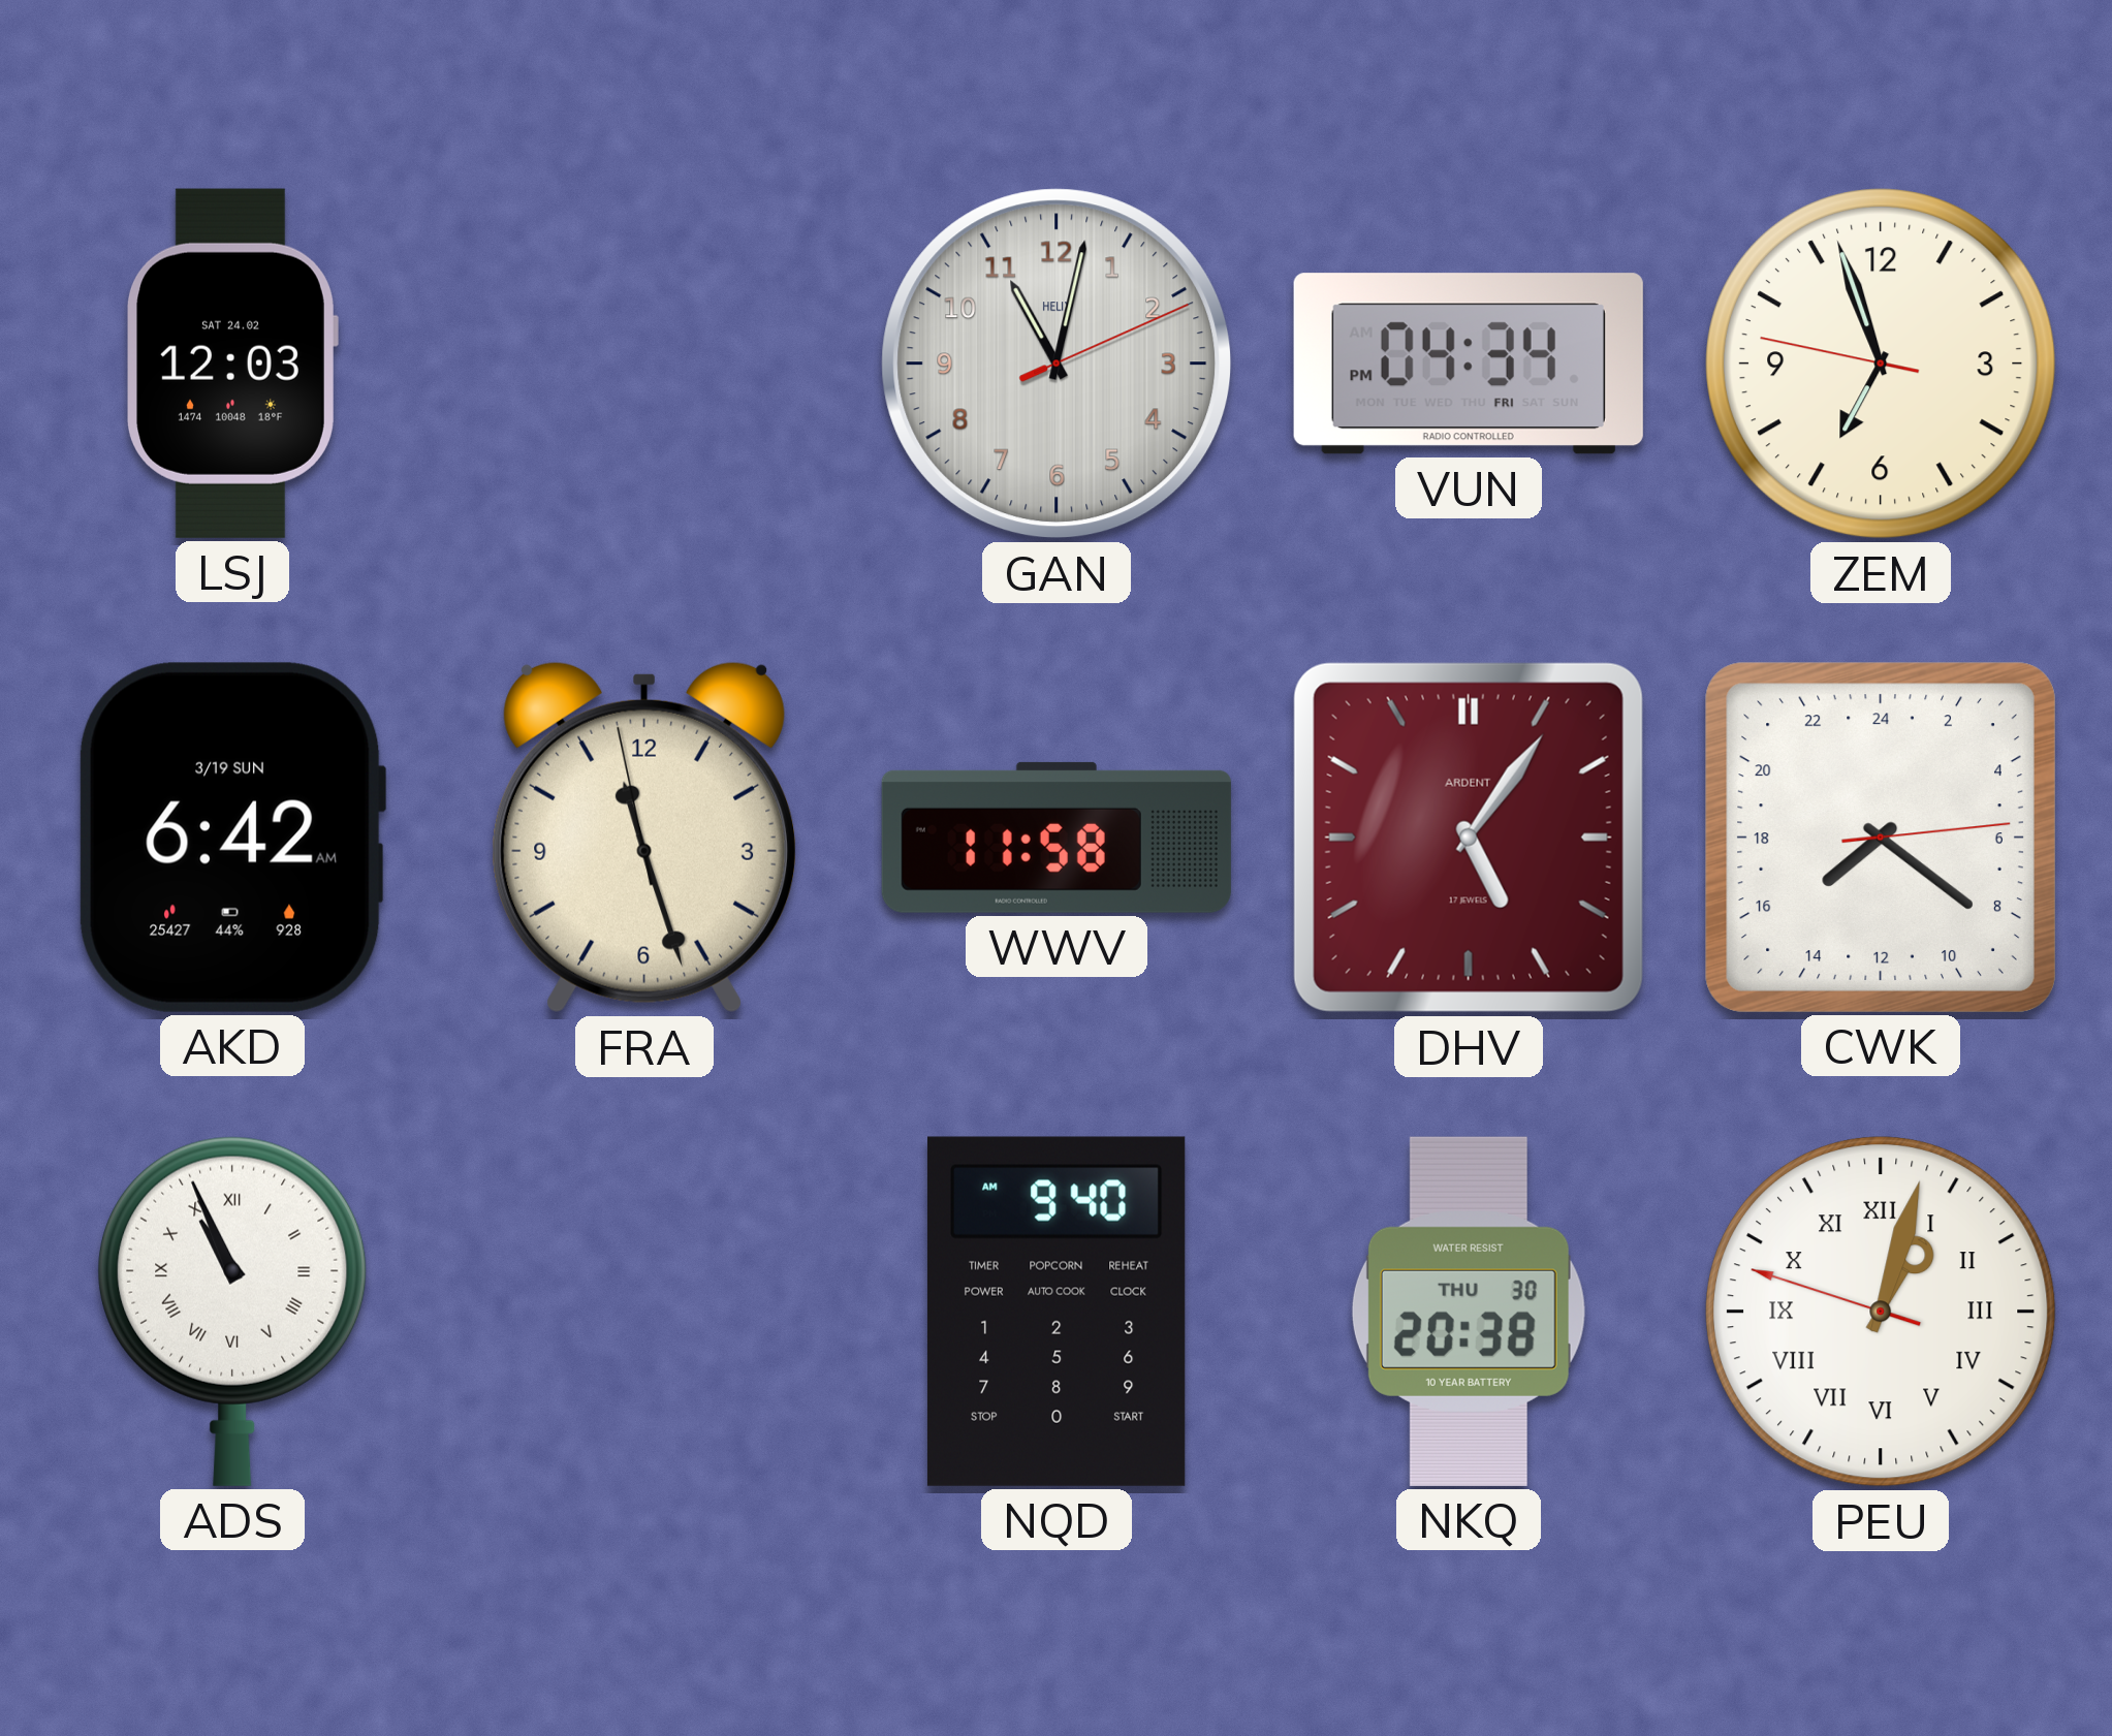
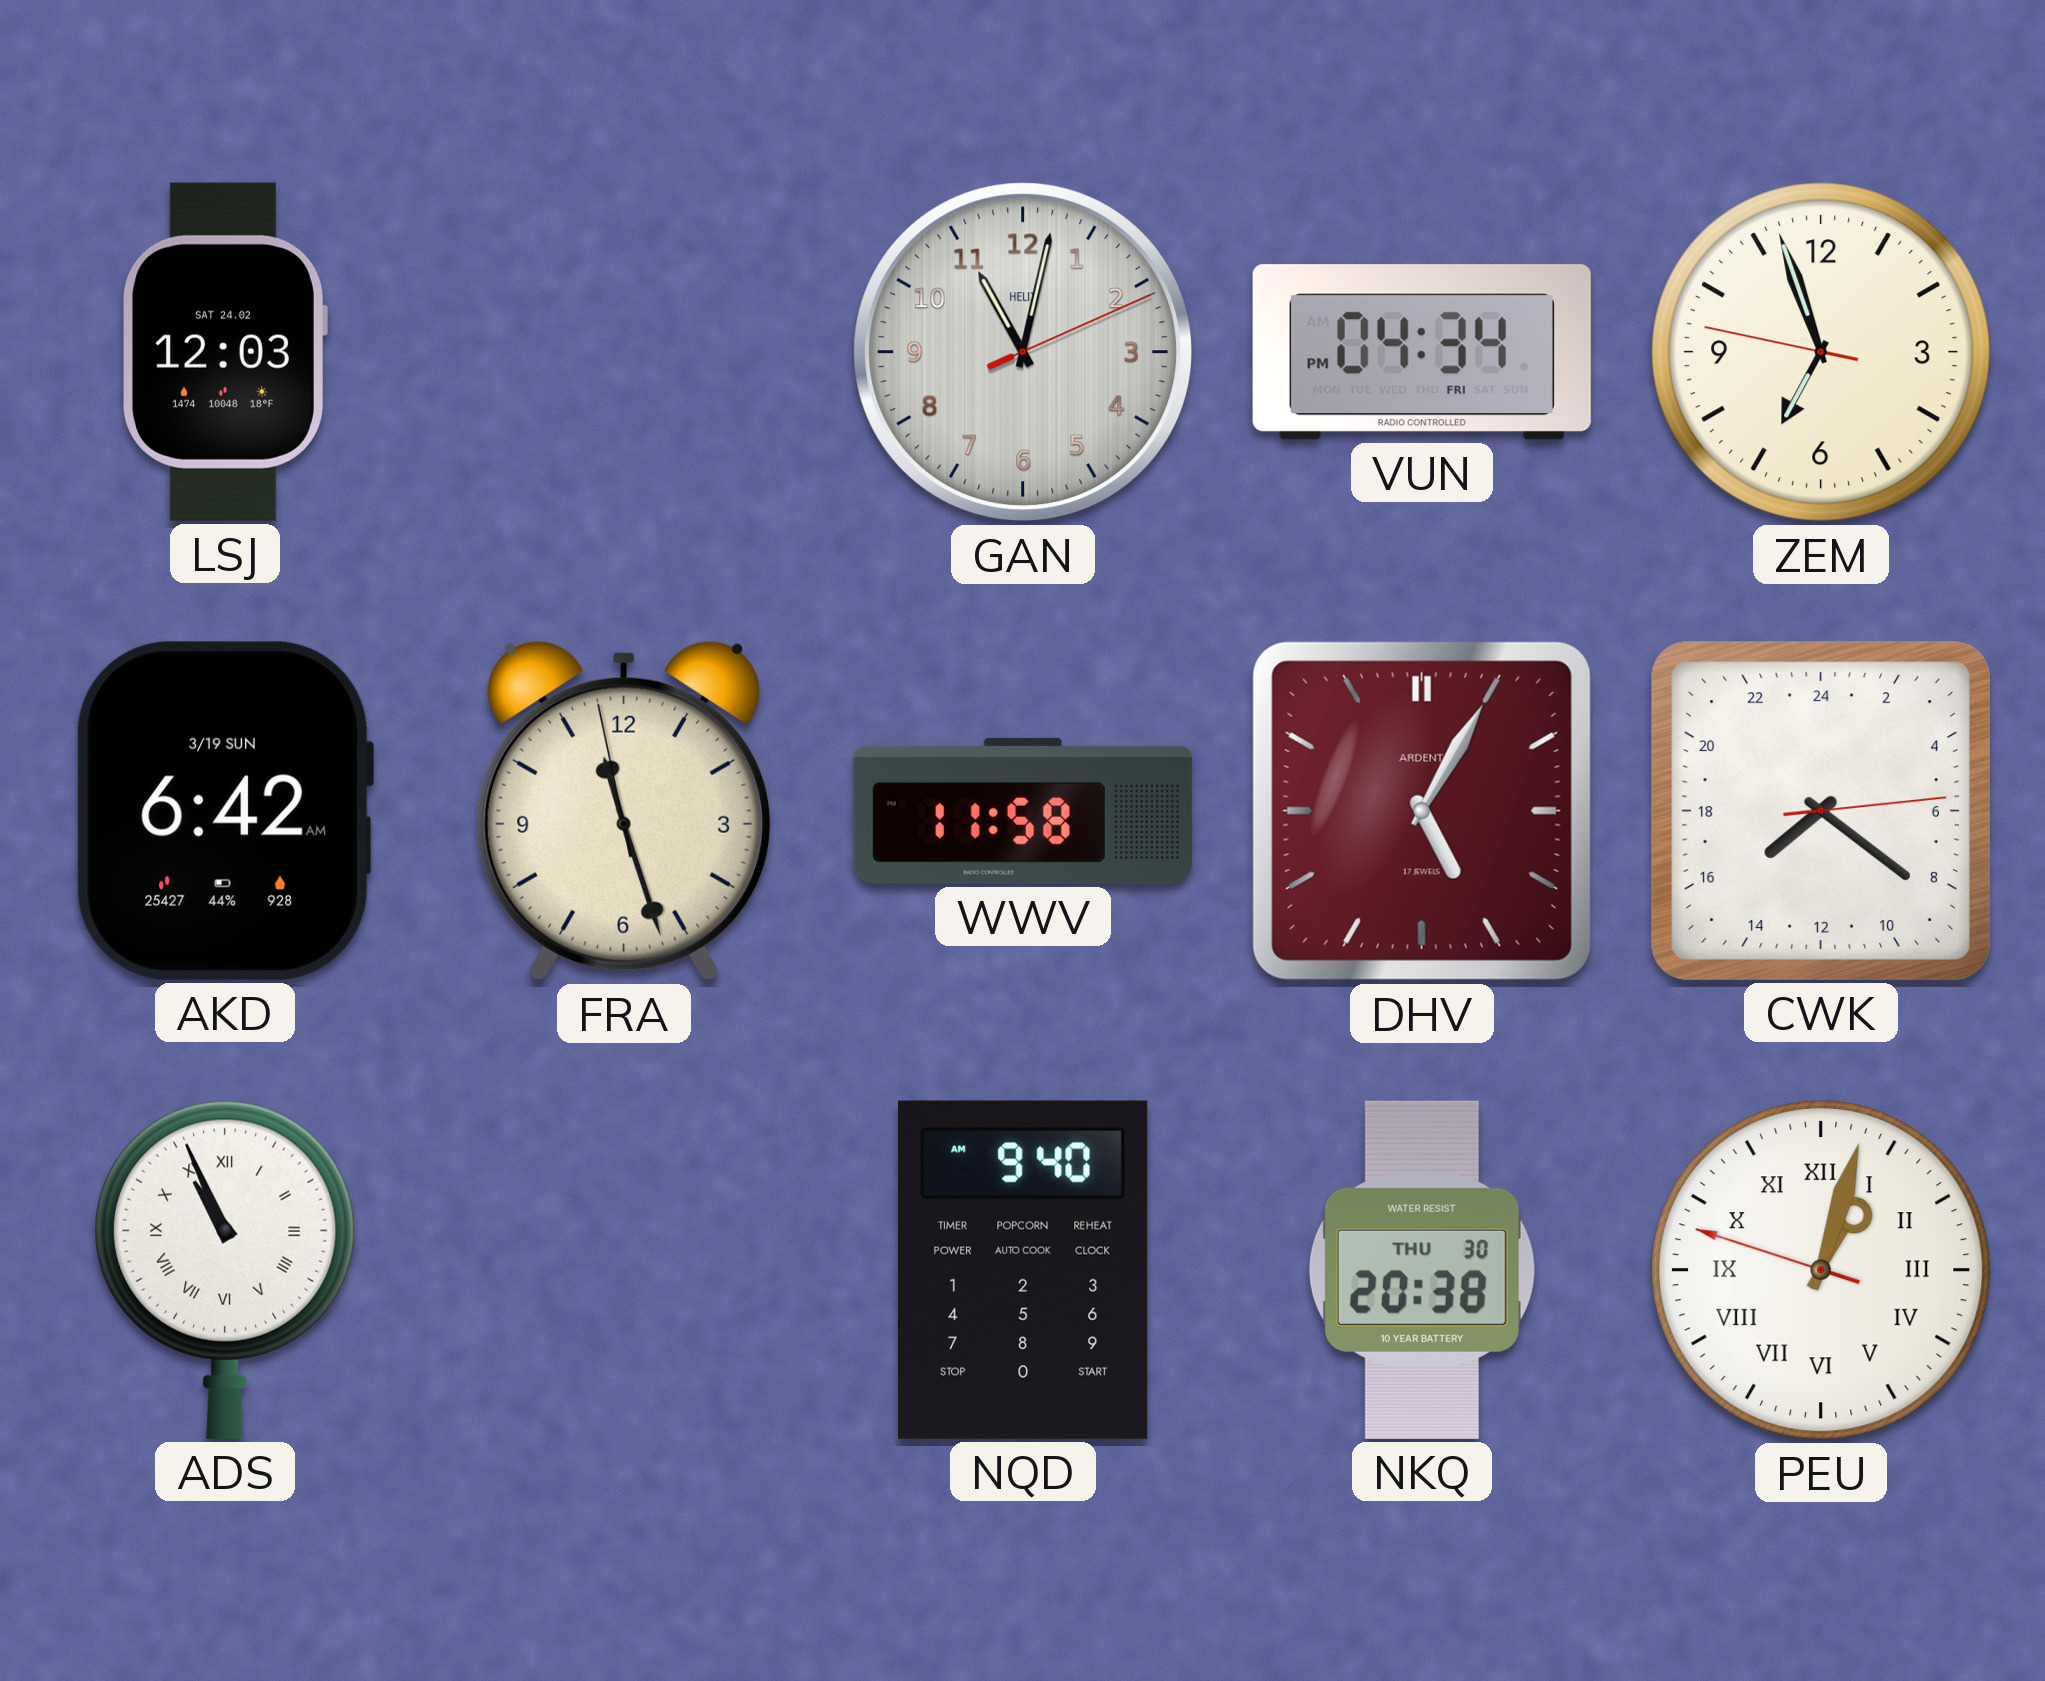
DHV: 5:06 -> 5:05 (1422, 811)
